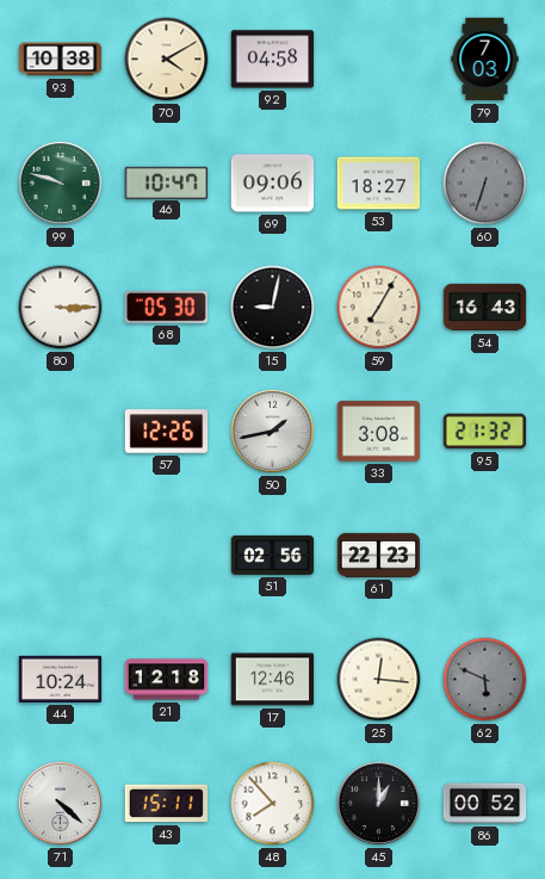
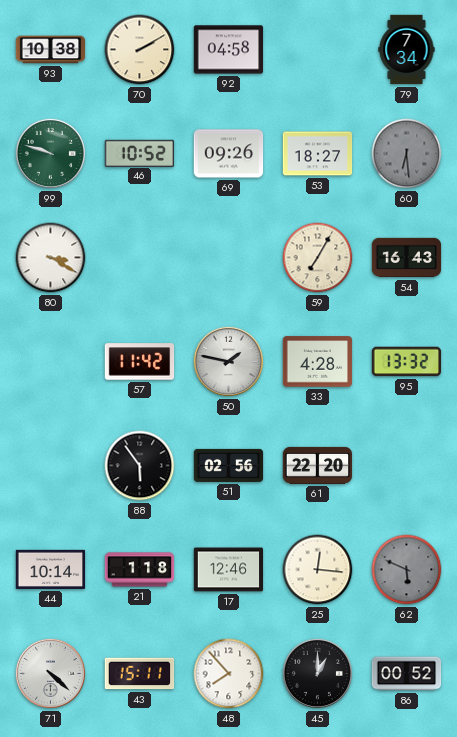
70: 4:10 -> 2:10 (140, 50)
79: 7:03 -> 7:34 (407, 50)
46: 10:47 -> 10:52 (140, 153)
69: 09:06 -> 09:26 (229, 154)
60: 6:33 -> 6:29 (407, 154)
80: 3:15 -> 3:20 (51, 258)
68: 05:30 -> none (166, 308)
15: 9:02 -> none (273, 308)
57: 12:26 -> 11:42 (140, 362)
50: 1:43 -> 1:47 (228, 361)
33: 3:08 -> 4:28 (318, 362)
95: 21:32 -> 13:32 (407, 362)
88: none -> 5:54 (140, 466)
61: 22:23 -> 22:20 (318, 465)
44: 10:24 -> 10:14 (51, 569)
21: 12:18 -> 1:18 (140, 570)
